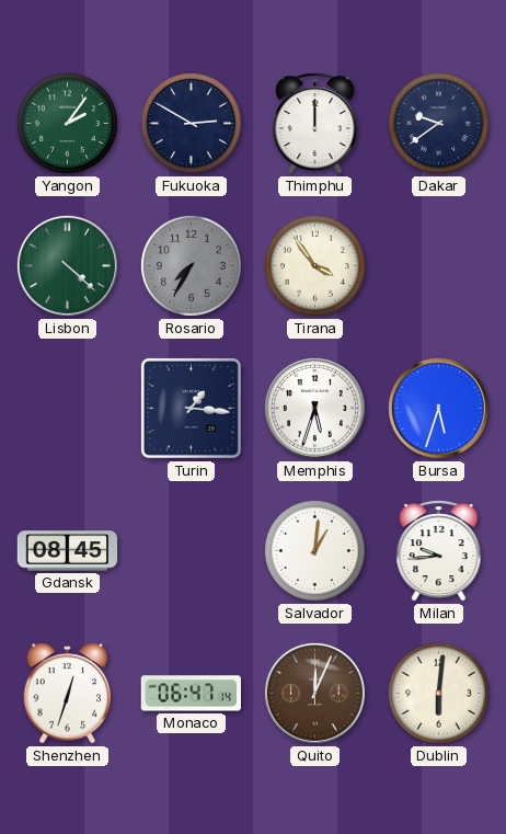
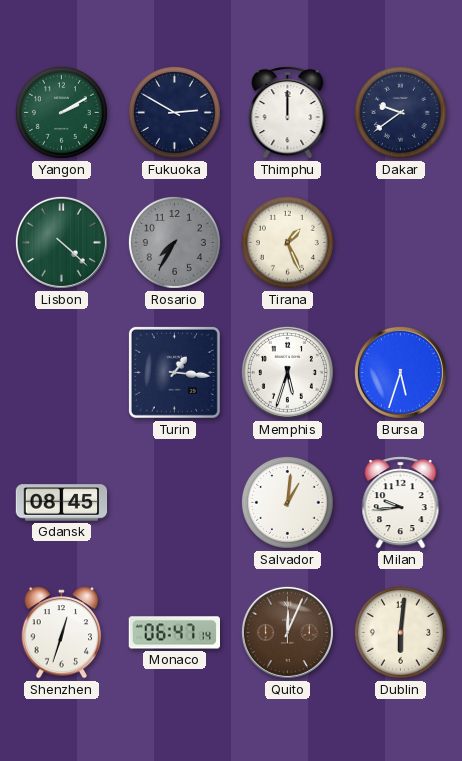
Yangon: 2:06 -> 2:10 (61, 112)
Tirana: 3:54 -> 1:26 (287, 242)
